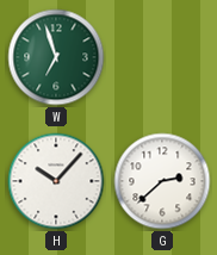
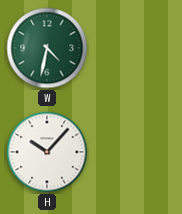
W: 6:57 -> 4:32 (47, 48)
G: 2:38 -> none (162, 181)
